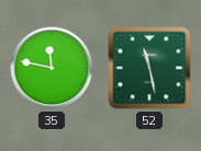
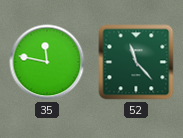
52: 11:28 -> 11:23 (136, 62)
